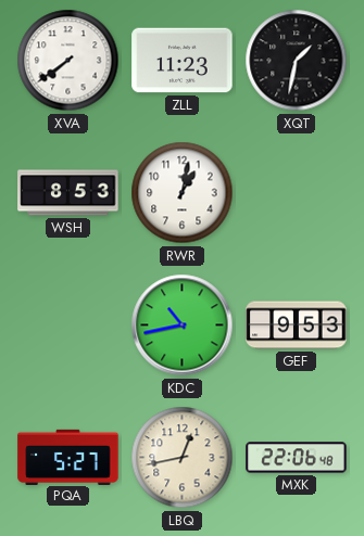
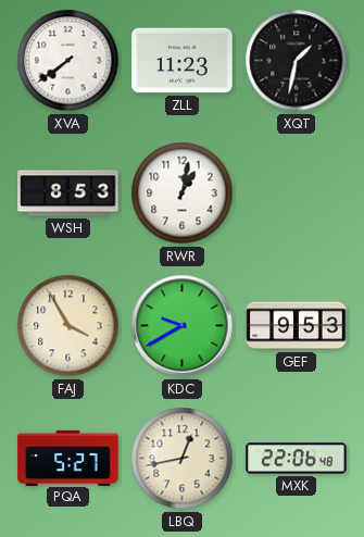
FAJ: none -> 3:55 (68, 326)
KDC: 10:43 -> 9:40 (183, 326)
